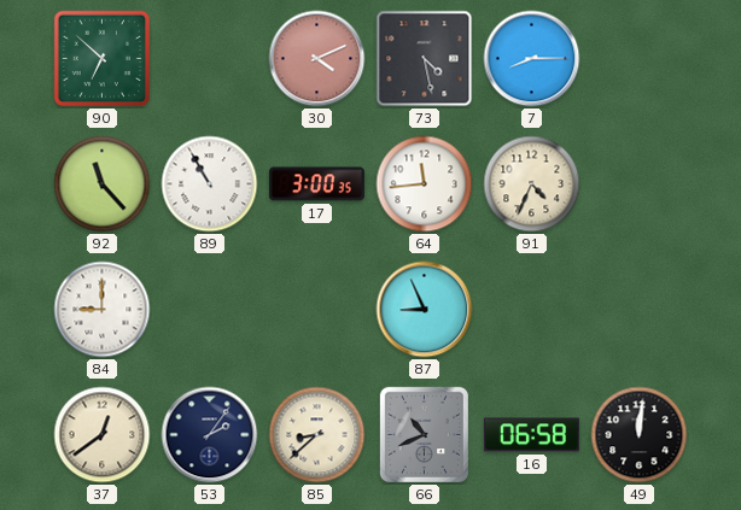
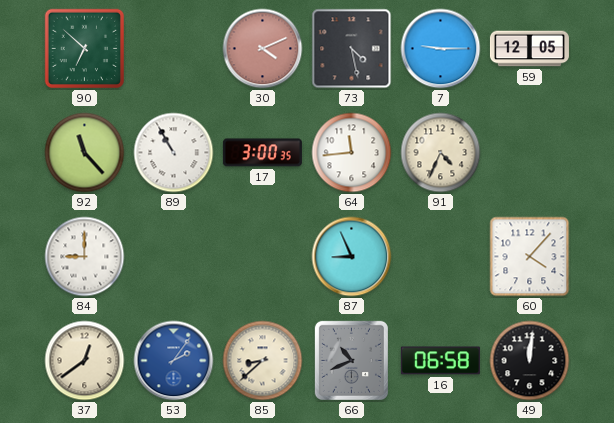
7: 8:15 -> 9:15 (441, 49)
59: none -> 12:05 (529, 49)
60: none -> 4:07 (530, 257)
53 dial: navy -> blue (174, 361)
